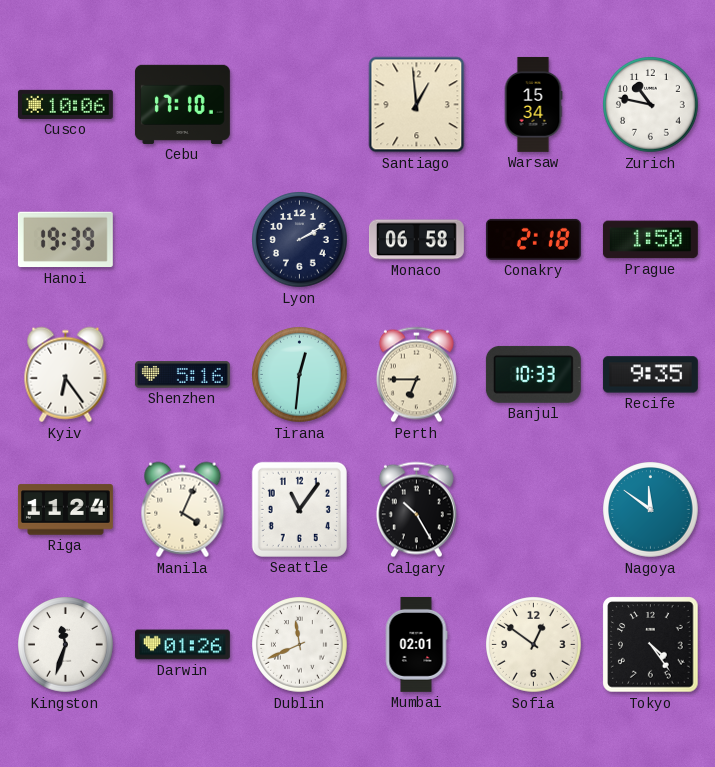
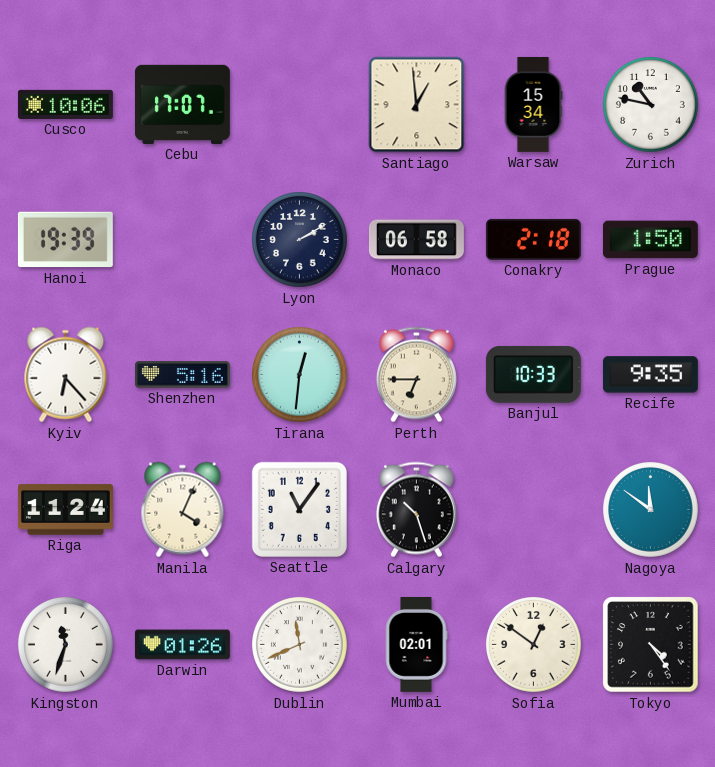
Cebu: 17:10 -> 17:07 (182, 104)
Kyiv: 6:24 -> 6:23 (66, 375)
Calgary: 10:25 -> 10:27 (416, 510)
